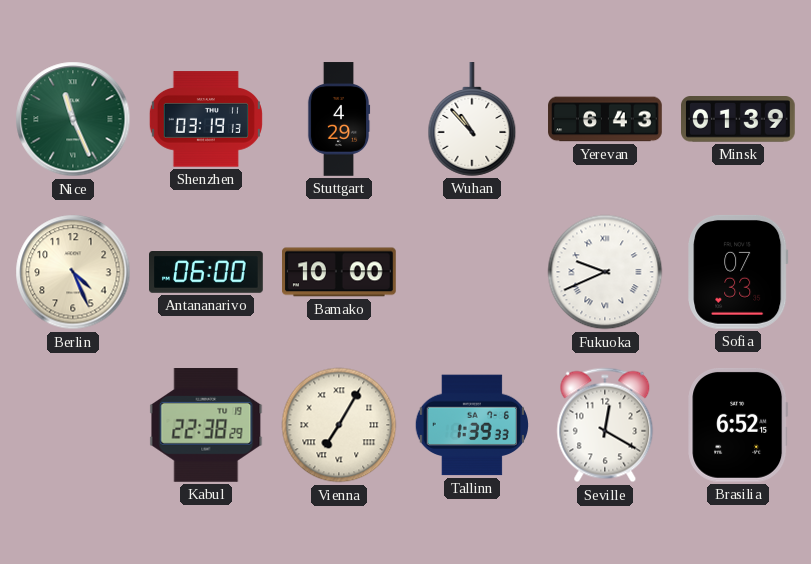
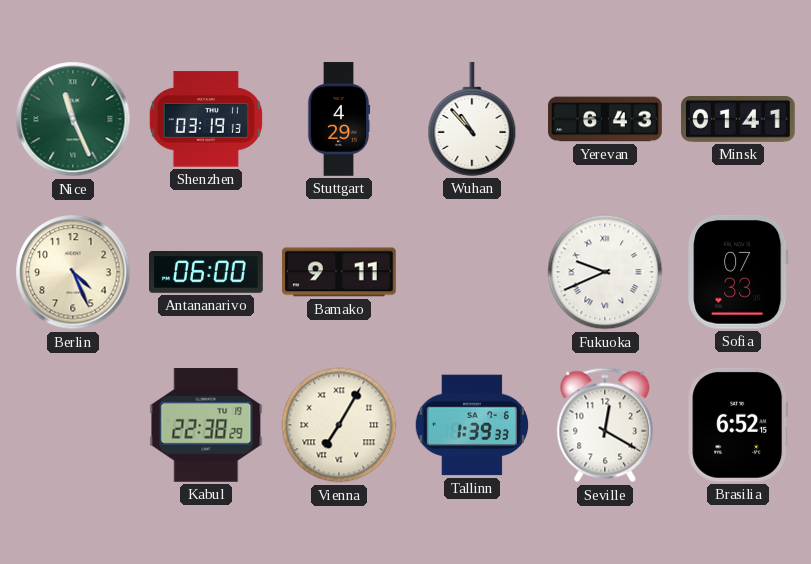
Minsk: 01:39 -> 01:41 (739, 120)
Bamako: 10:00 -> 9:11 (340, 272)
